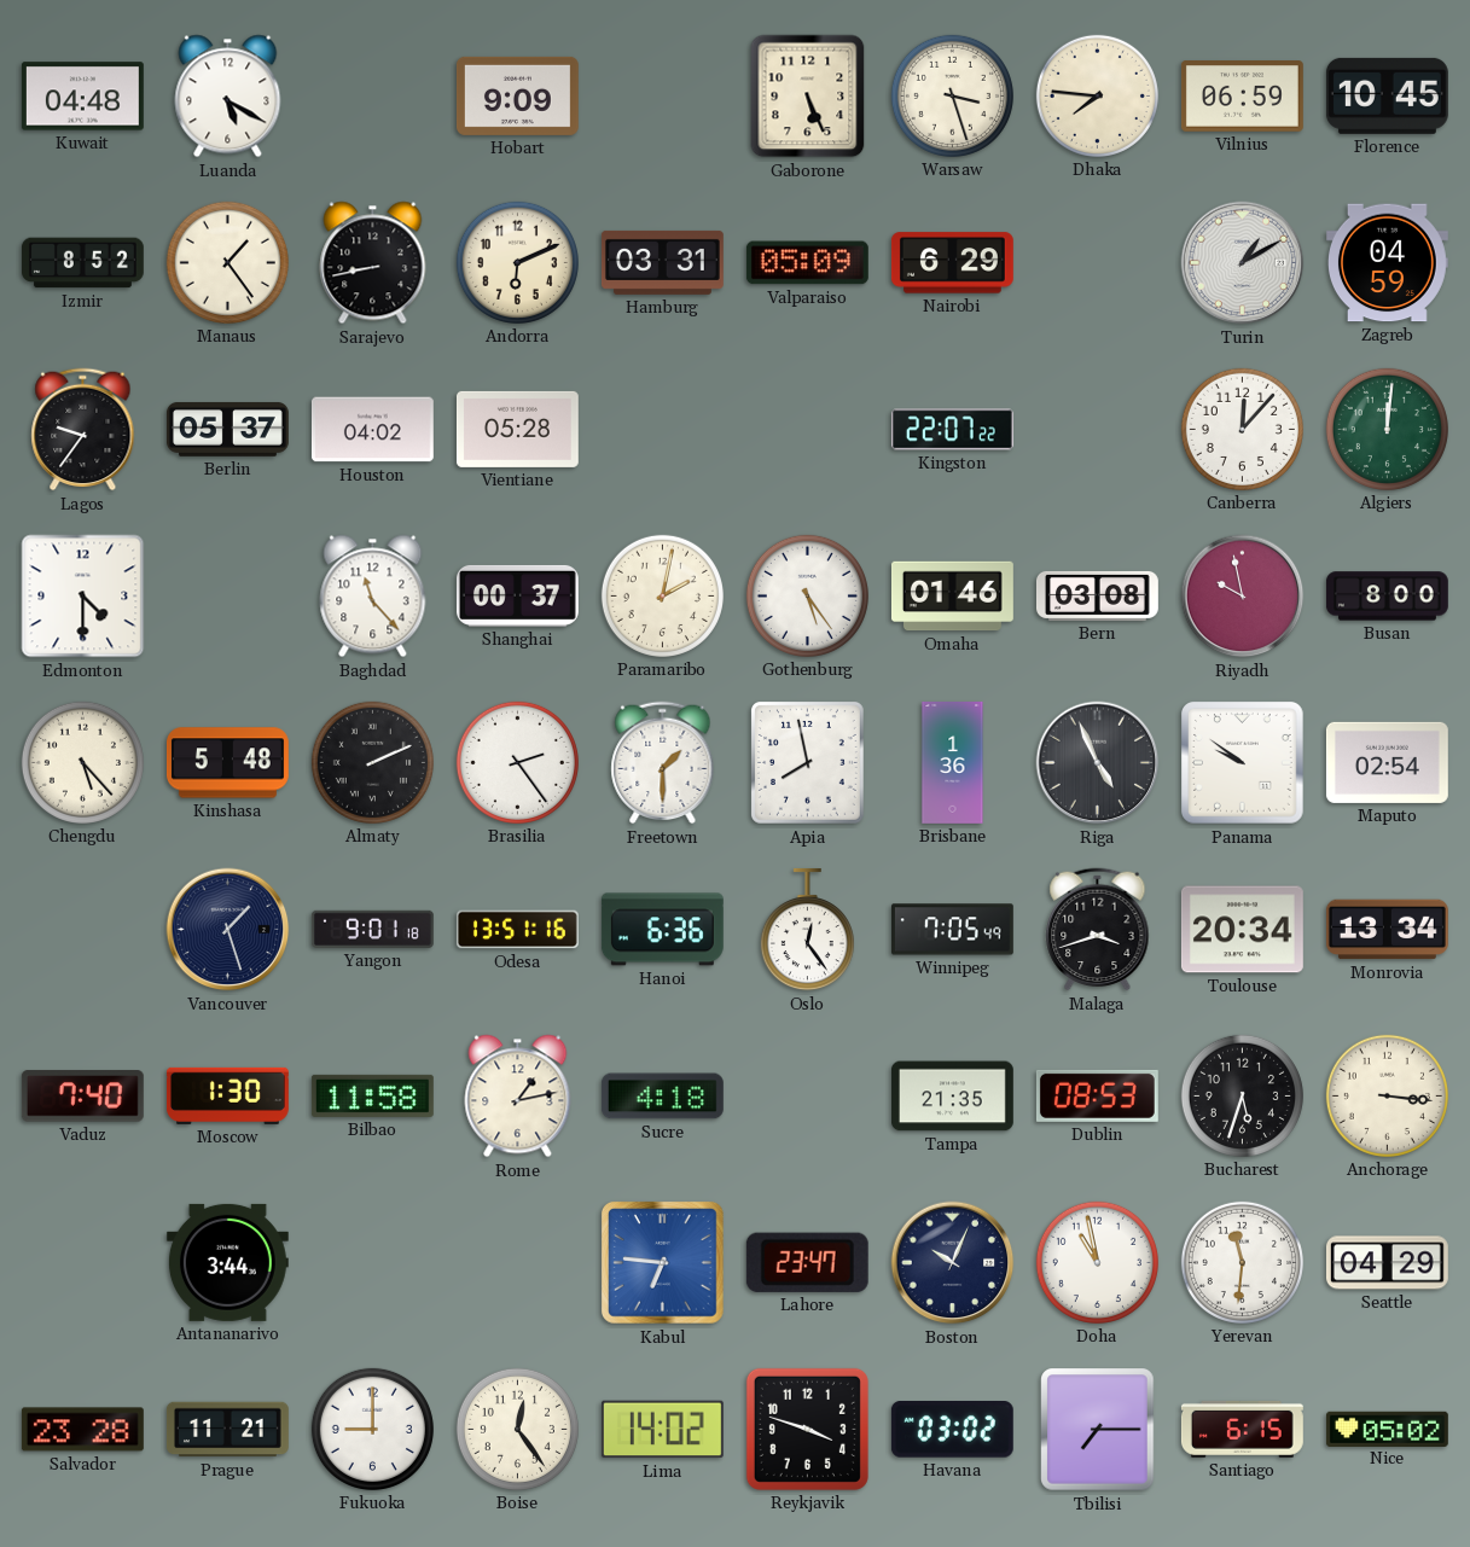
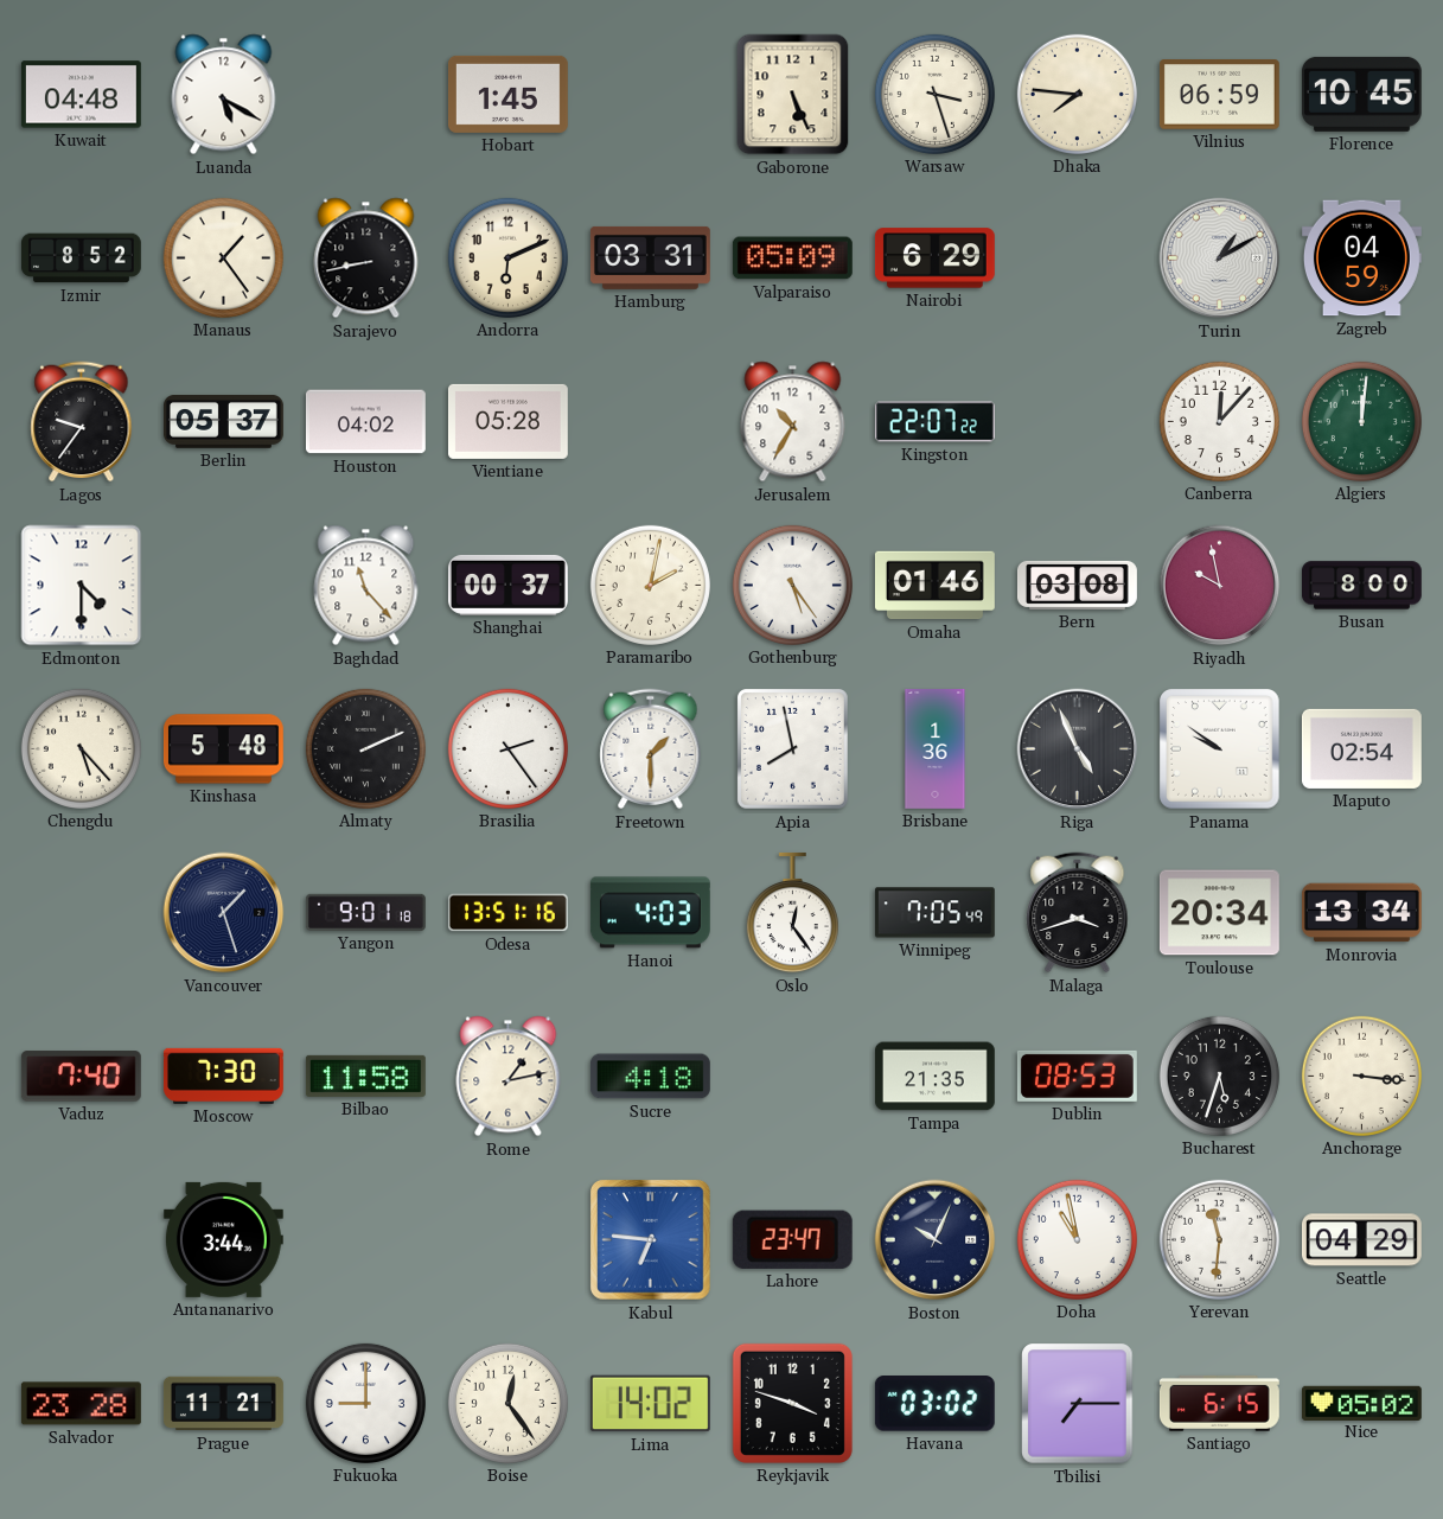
Hobart: 9:09 -> 1:45 (507, 94)
Jerusalem: none -> 10:35 (793, 422)
Hanoi: 6:36 -> 4:03 (650, 913)
Moscow: 1:30 -> 7:30 (223, 1076)
